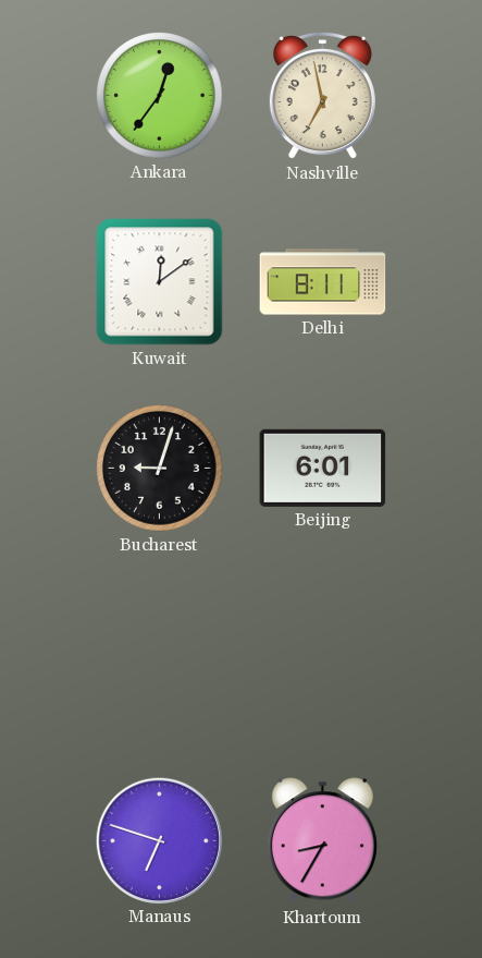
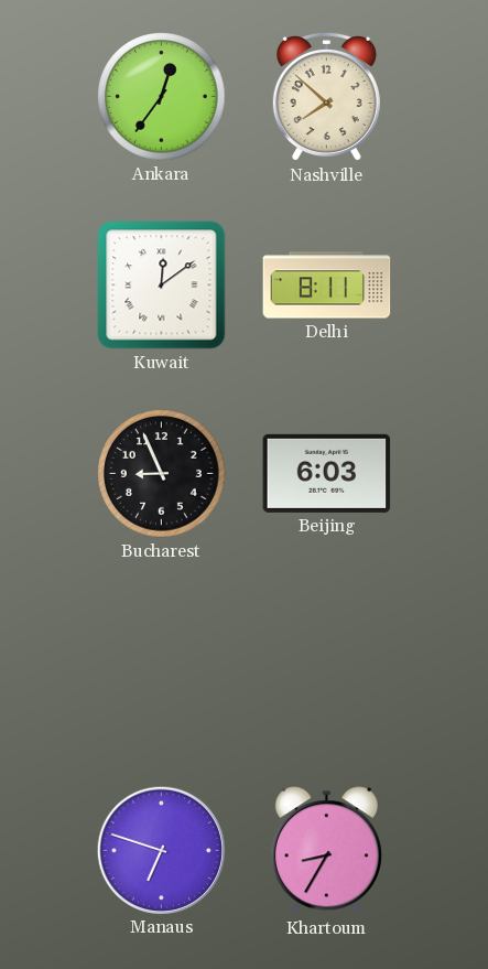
Nashville: 6:58 -> 7:52 (326, 97)
Bucharest: 9:03 -> 8:56 (162, 474)
Beijing: 6:01 -> 6:03 (327, 473)
